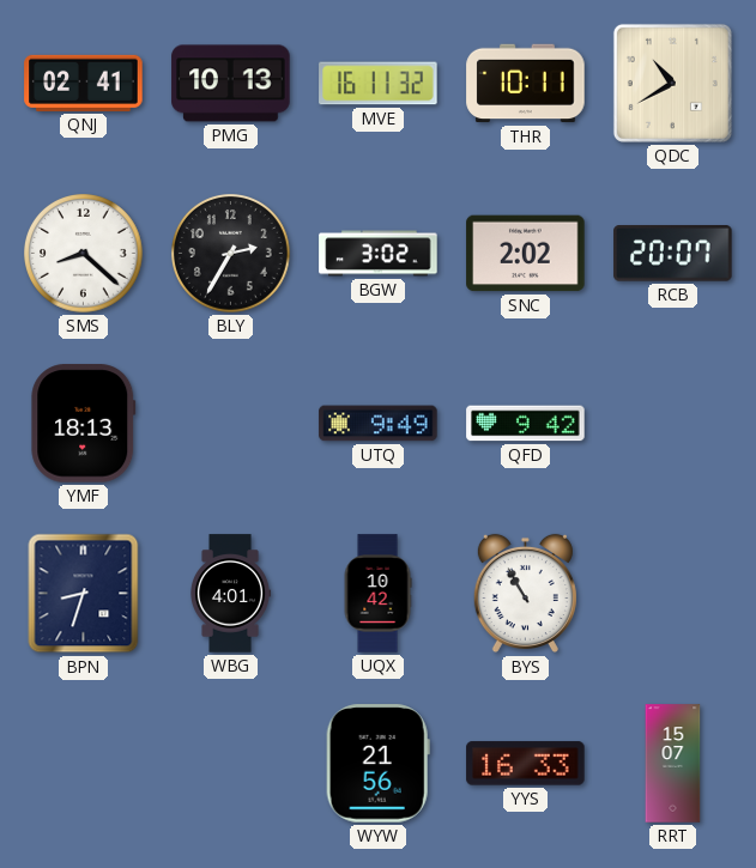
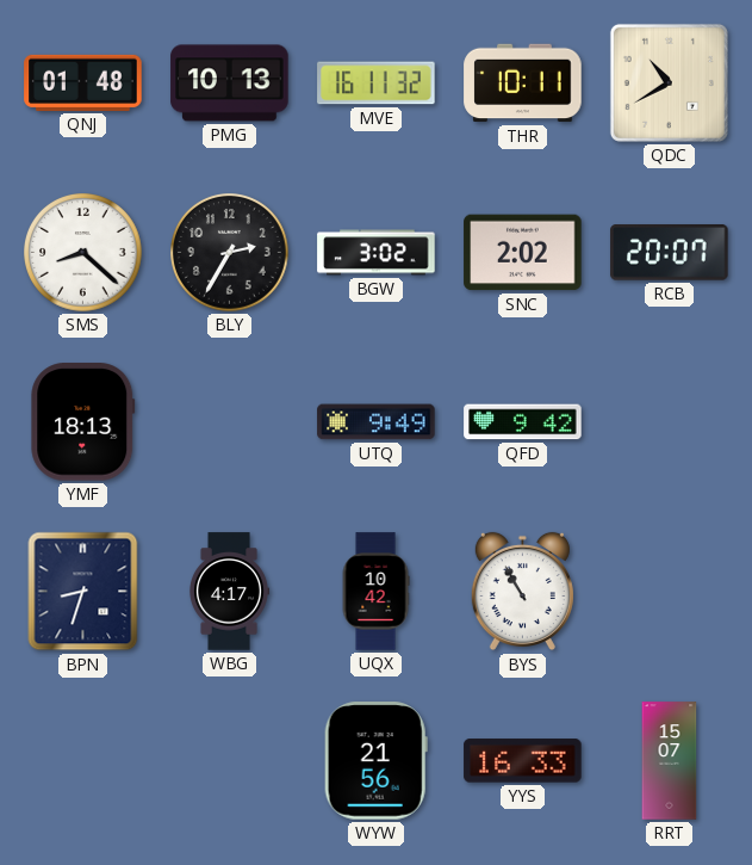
QNJ: 02:41 -> 01:48 (83, 82)
WBG: 4:01 -> 4:17 (229, 592)
